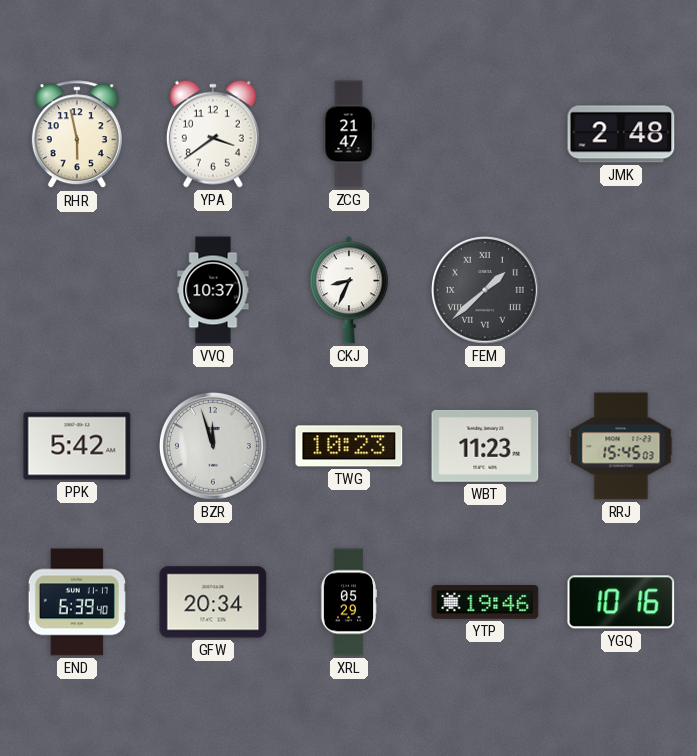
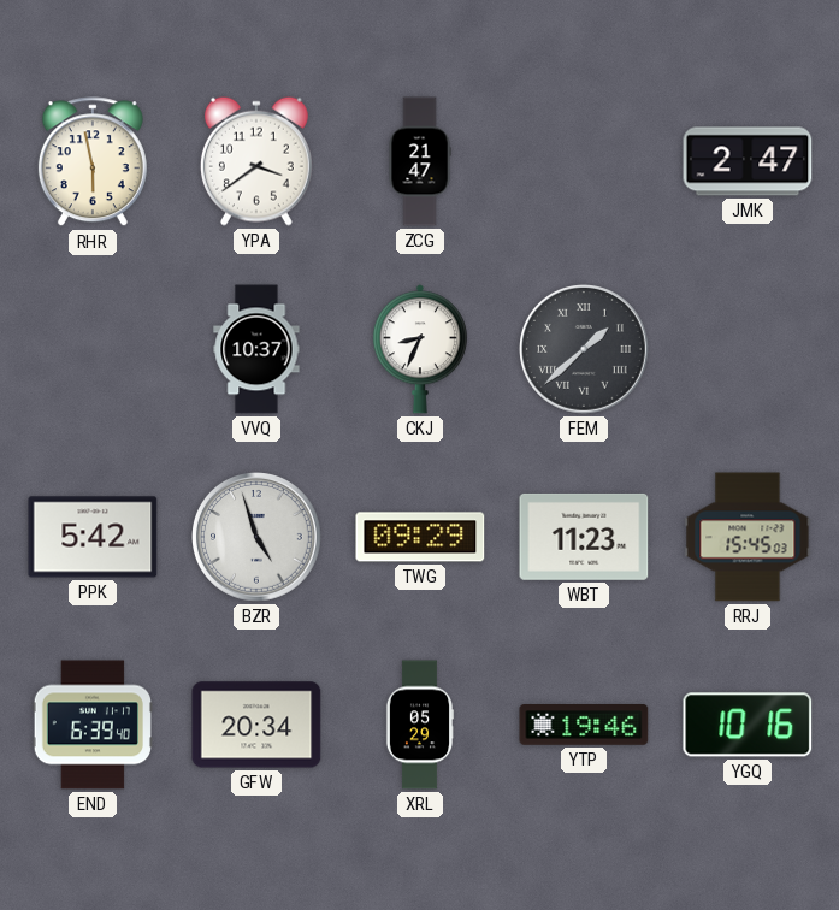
JMK: 2:48 -> 2:47 (748, 161)
BZR: 11:57 -> 4:57 (258, 538)
TWG: 10:23 -> 09:29 (420, 537)
